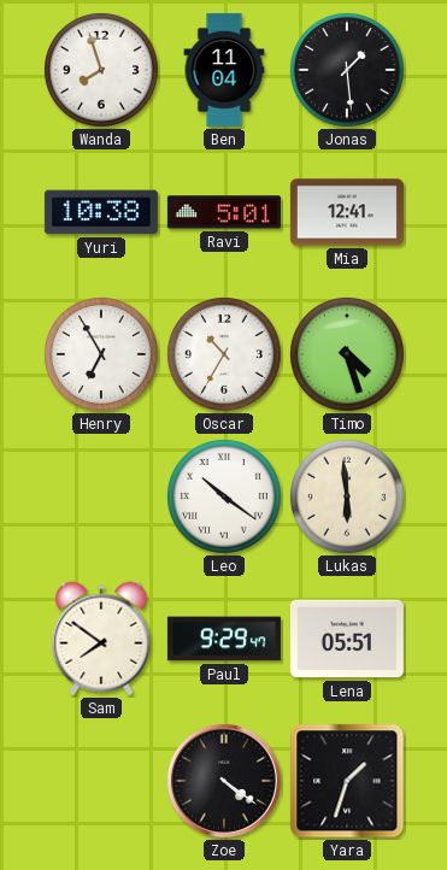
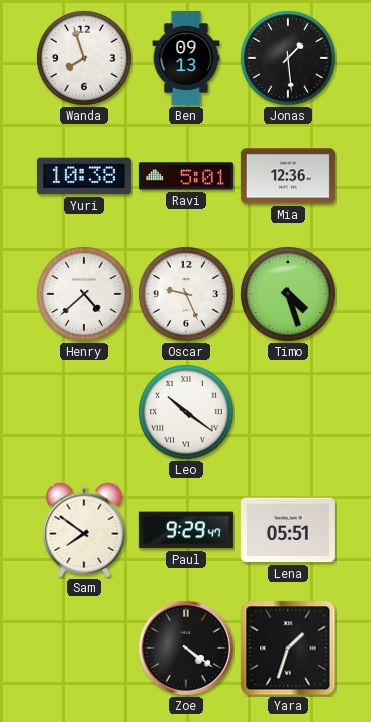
Ben: 11:04 -> 09:13 (186, 58)
Mia: 12:41 -> 12:36 (288, 176)
Henry: 6:55 -> 4:38 (84, 294)
Oscar: 10:35 -> 9:26 (186, 294)
Lukas: 5:59 -> none (347, 496)
